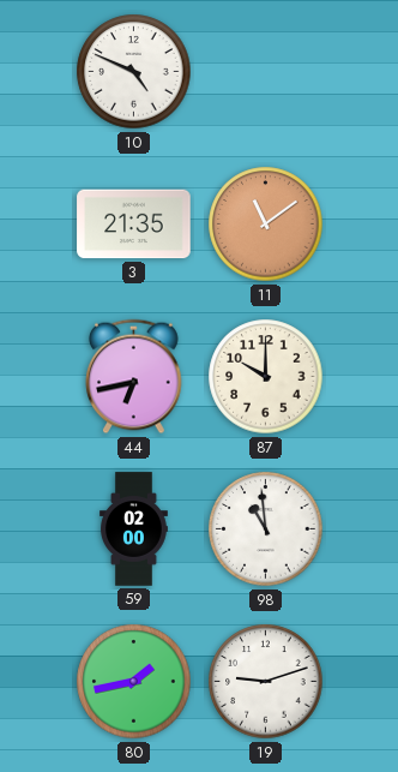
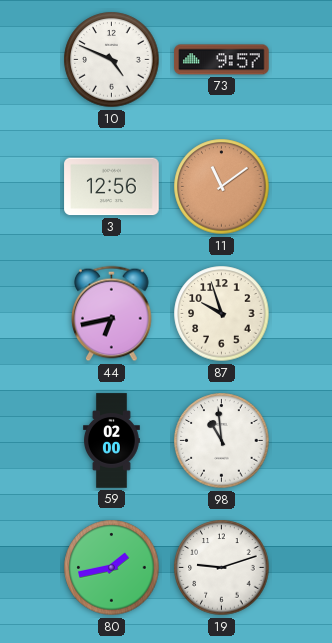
73: none -> 9:57 (222, 60)
3: 21:35 -> 12:56 (112, 187)
87: 10:00 -> 9:57 (222, 314)
